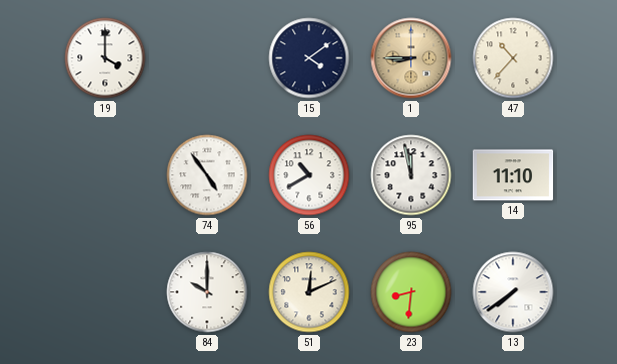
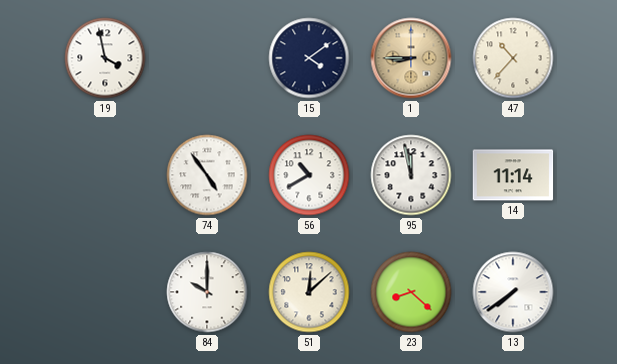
19: 4:00 -> 3:58 (105, 58)
14: 11:10 -> 11:14 (513, 175)
51: 12:11 -> 12:08 (309, 292)
23: 8:31 -> 8:22 (411, 292)
